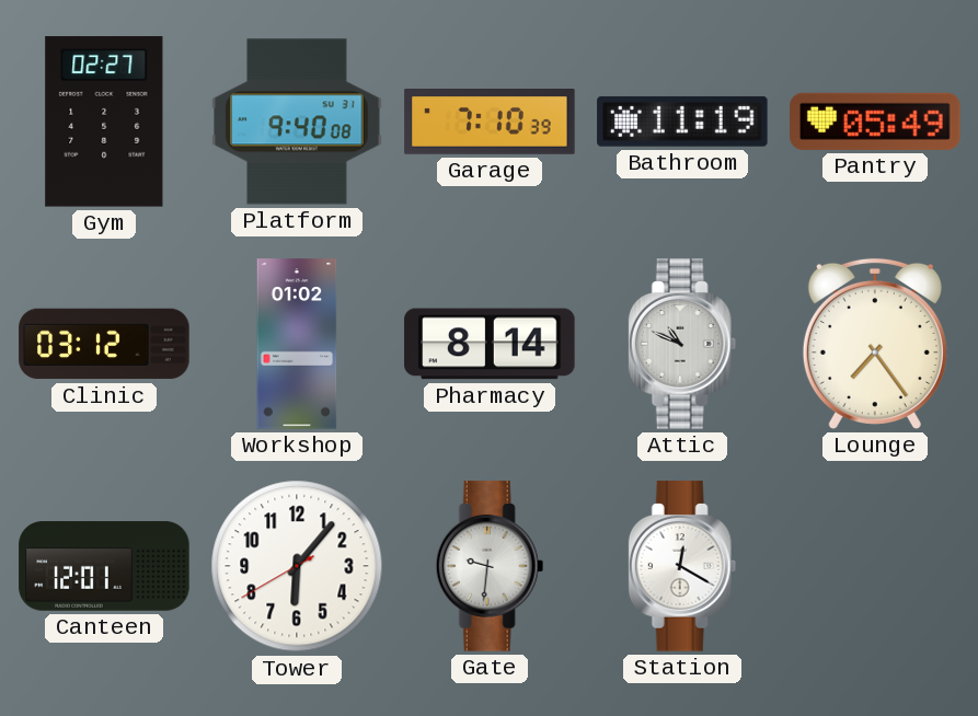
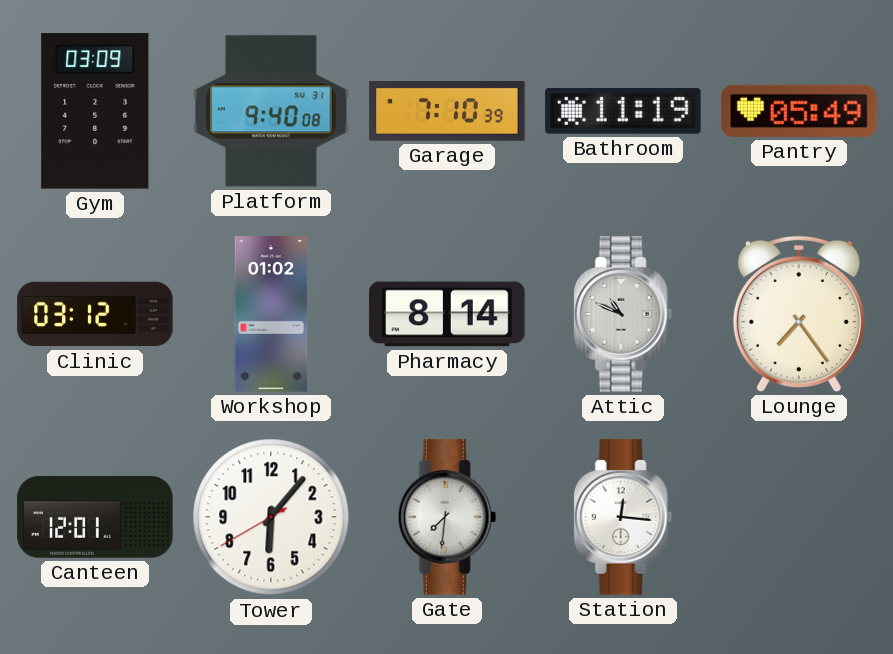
Gym: 02:27 -> 03:09 (95, 111)
Gate: 9:31 -> 7:31 (447, 517)
Station: 12:20 -> 12:16 (623, 517)
